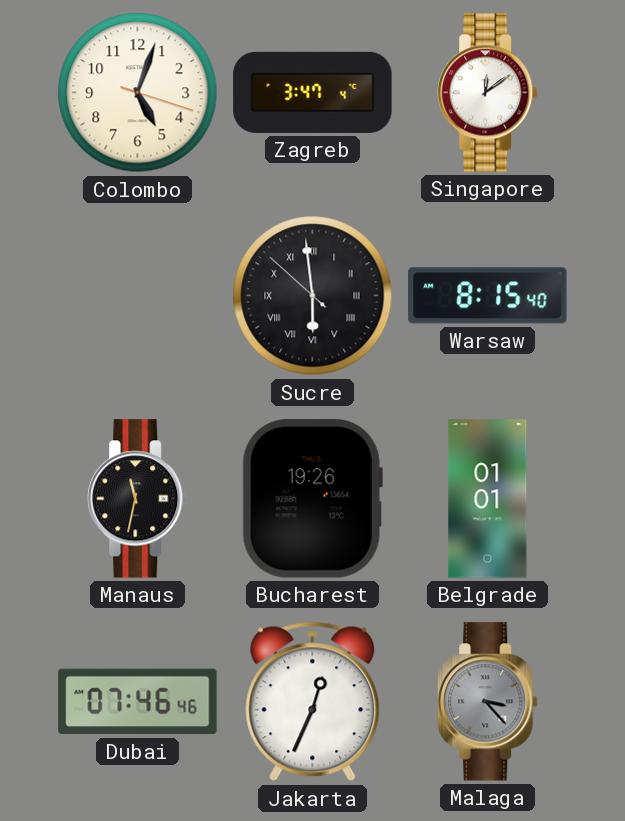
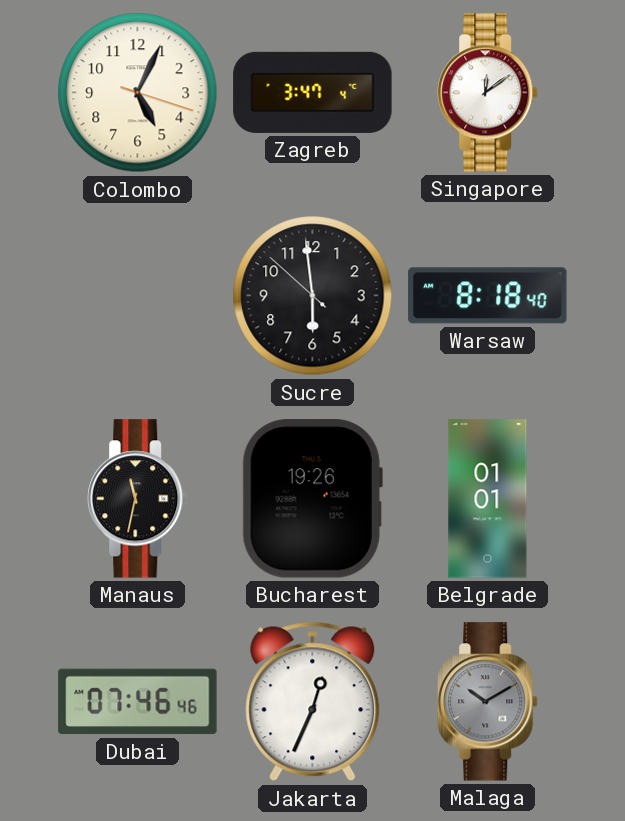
Colombo: 5:03 -> 5:04 (138, 93)
Sucre numerals: Roman -> Arabic (313, 296)
Warsaw: 8:15 -> 8:18 (488, 296)
Malaga: 3:23 -> 10:10 (488, 702)
